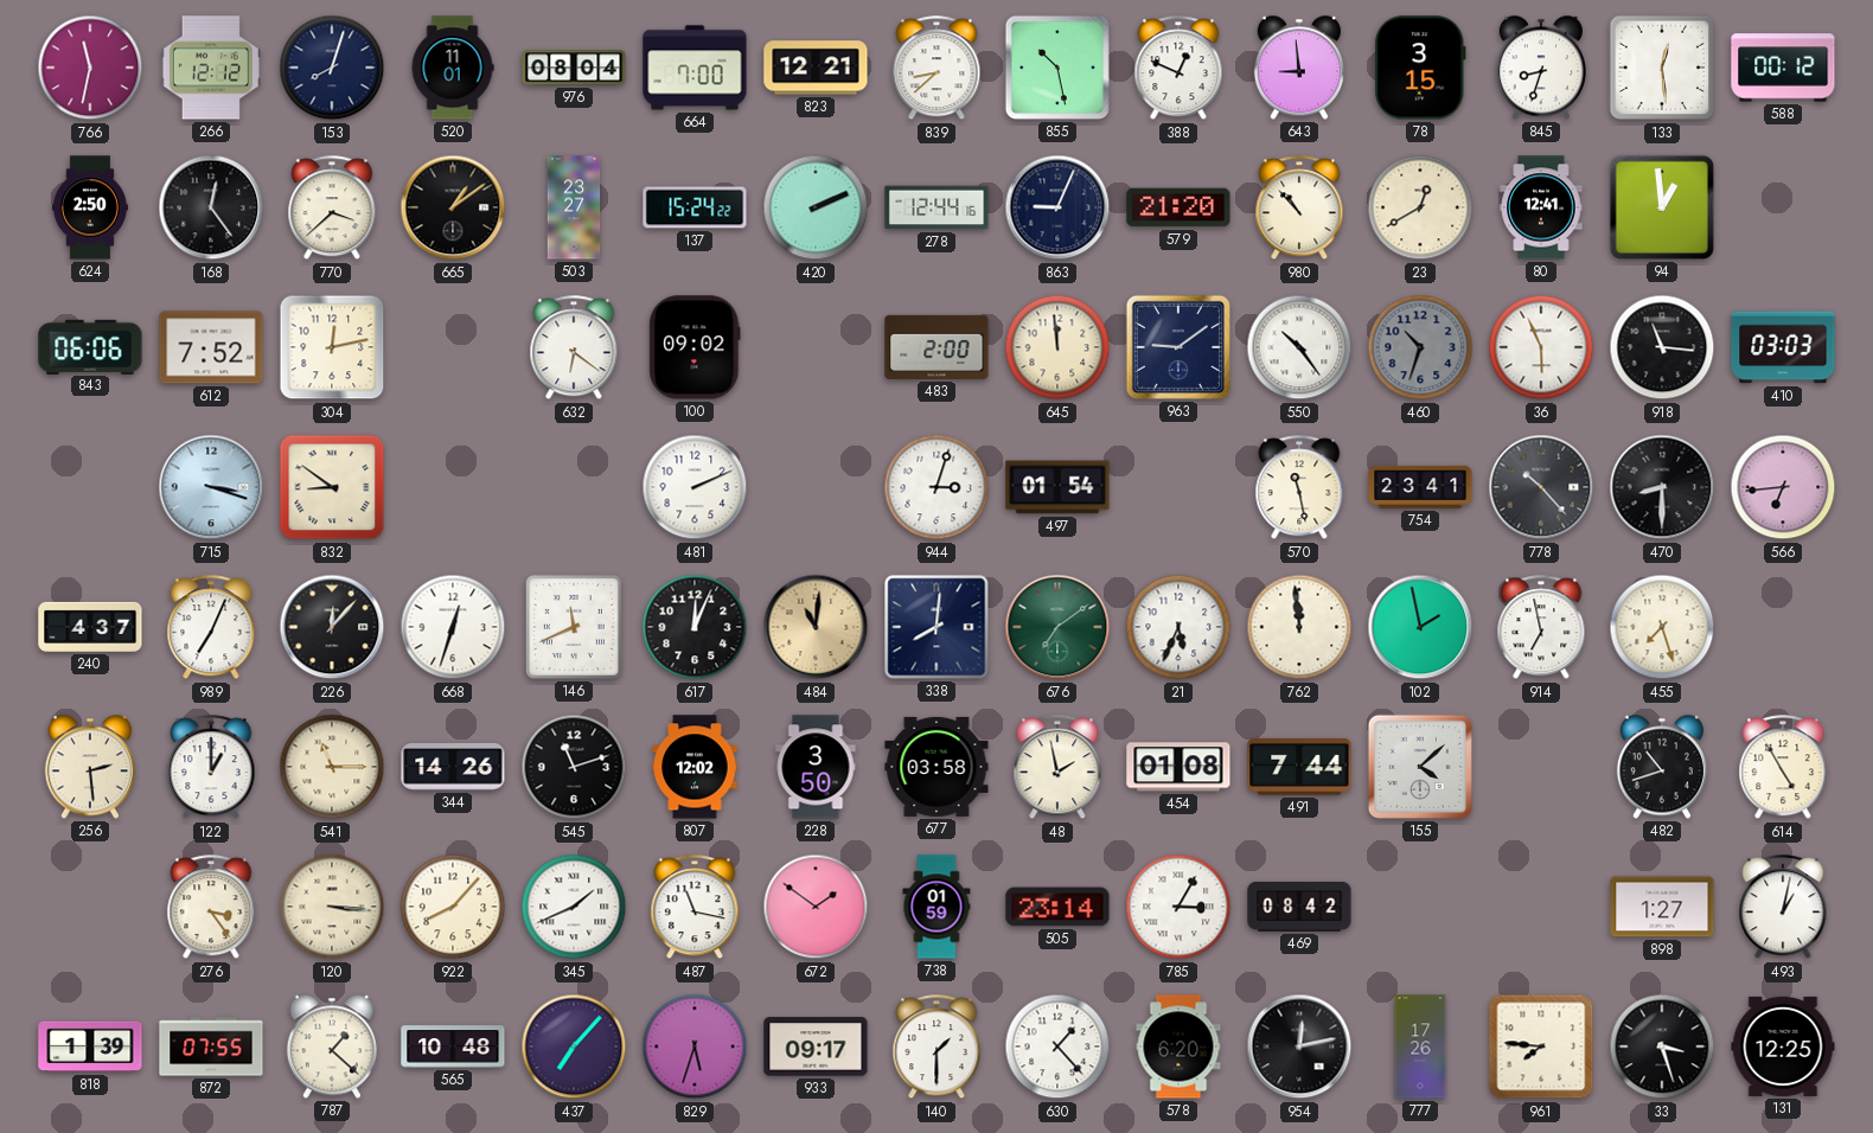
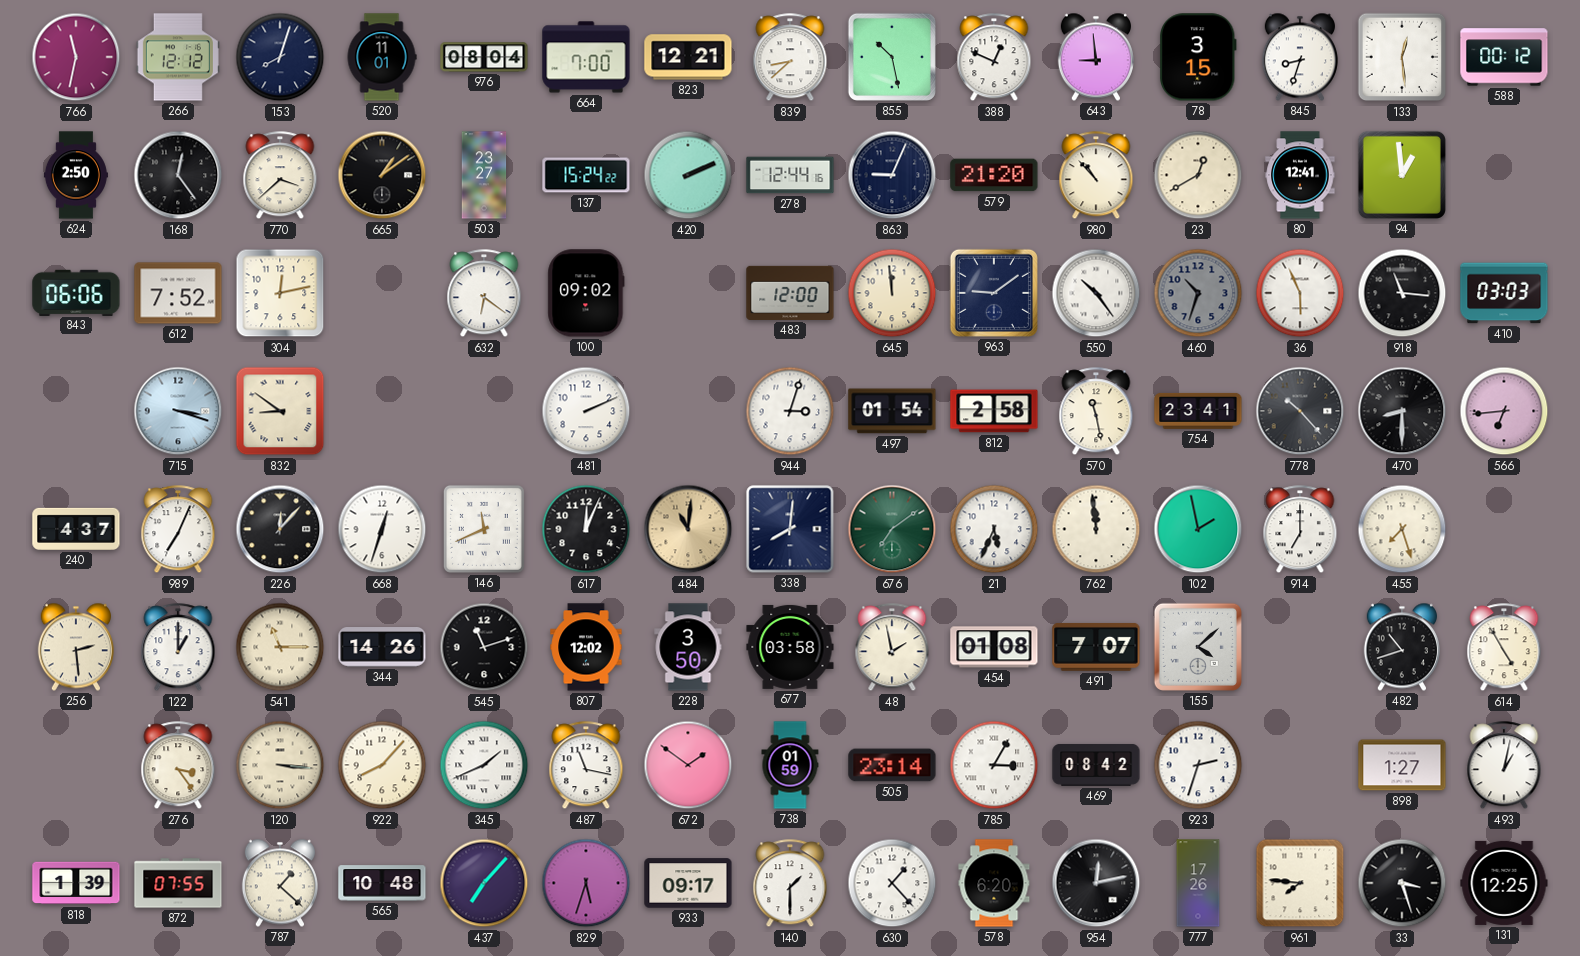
483: 2:00 -> 12:00 (790, 293)
812: none -> 2:58 (994, 411)
914: 6:58 -> 7:00 (1300, 530)
491: 7:44 -> 7:07 (1096, 647)
923: none -> 2:33 (1198, 765)
